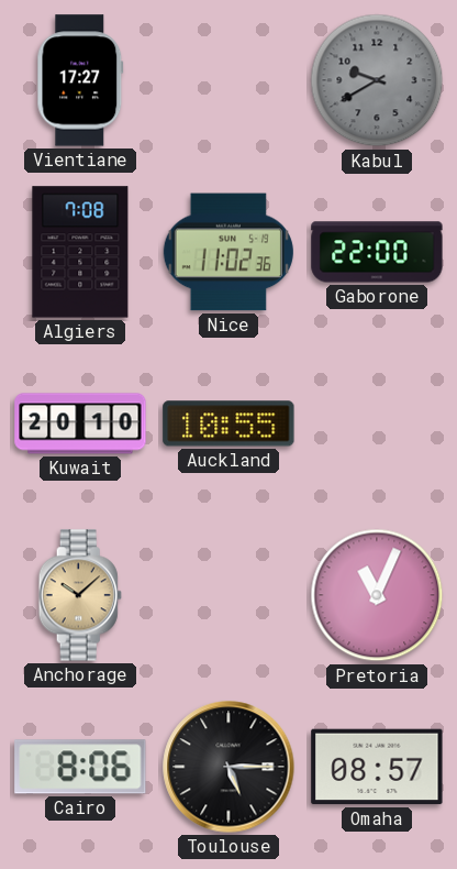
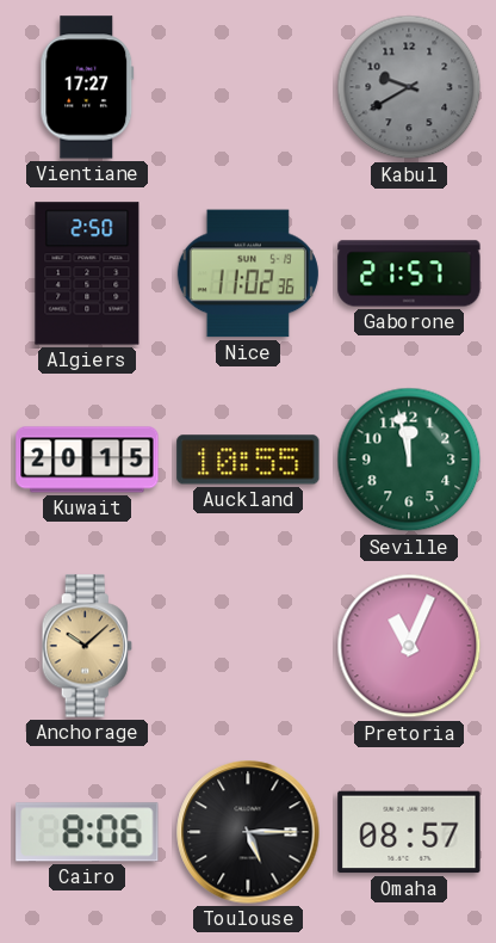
Algiers: 7:08 -> 2:50 (87, 273)
Gaborone: 22:00 -> 21:57 (409, 273)
Kuwait: 20:10 -> 20:15 (87, 460)
Seville: none -> 11:58 (409, 460)
